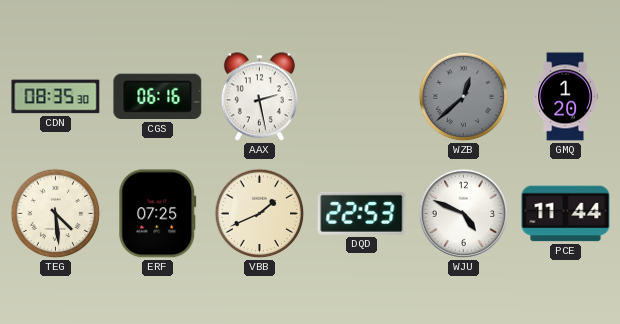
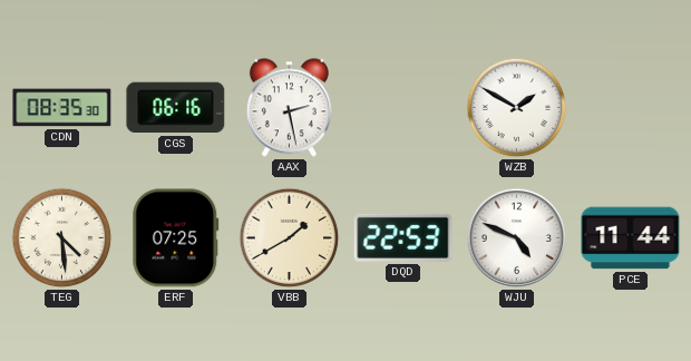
WZB: 12:38 -> 1:50 (517, 108)
WZB dial: grey -> white (517, 108)
GMQ: 1:20 -> none (566, 97)
VBB: 1:41 -> 1:40 (290, 238)
